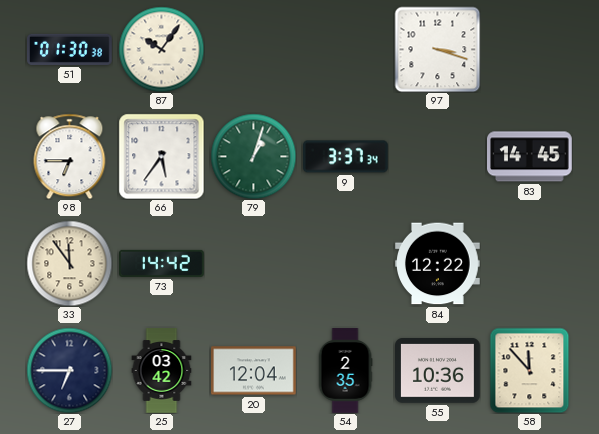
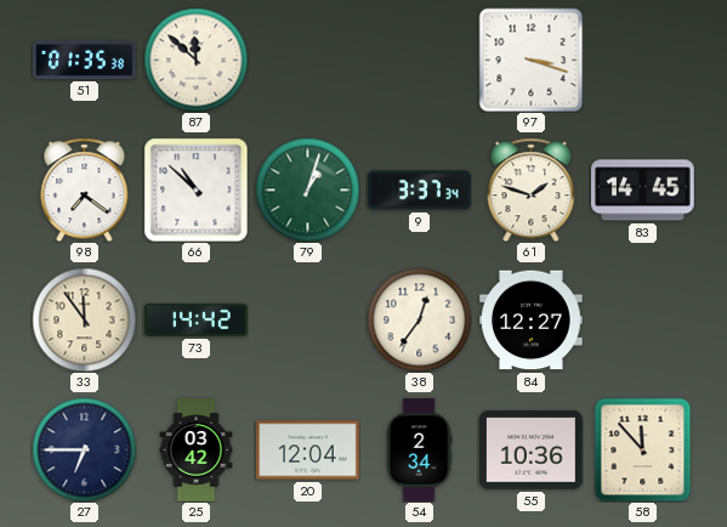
51: 01:30 -> 01:35 (85, 59)
87: 10:06 -> 11:52 (195, 59)
98: 6:45 -> 7:21 (85, 189)
66: 5:36 -> 10:52 (195, 189)
61: none -> 1:48 (532, 189)
38: none -> 12:36 (419, 319)
84: 12:22 -> 12:27 (532, 321)
54: 2:35 -> 2:34 (419, 450)
